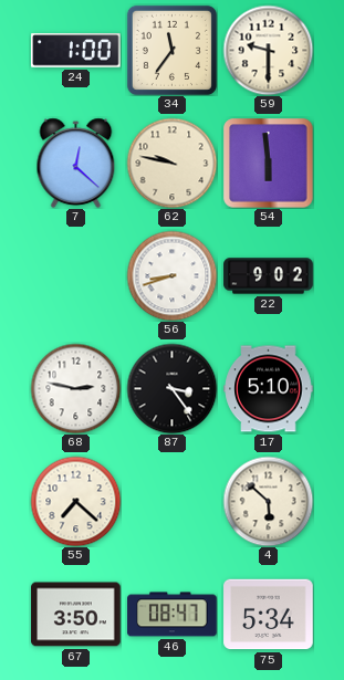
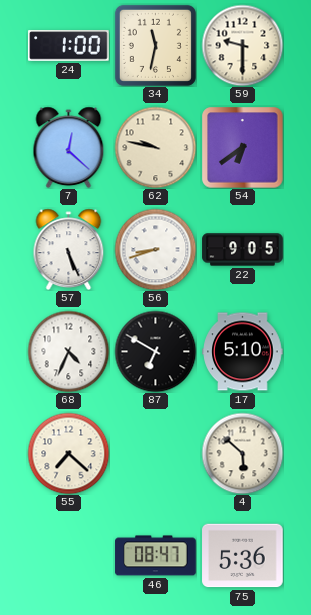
34: 11:36 -> 11:32 (155, 45)
54: 5:59 -> 6:39 (242, 147)
57: none -> 5:26 (69, 249)
22: 9:02 -> 9:05 (243, 250)
68: 2:47 -> 4:34 (68, 351)
87: 3:24 -> 6:50 (155, 351)
67: 3:50 -> none (76, 615)
75: 5:34 -> 5:36 (243, 556)
